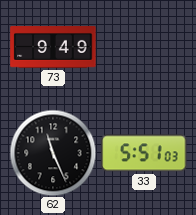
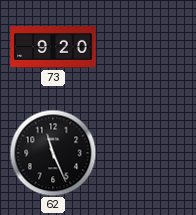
73: 9:49 -> 9:20 (53, 48)
33: 5:51 -> none (144, 153)
